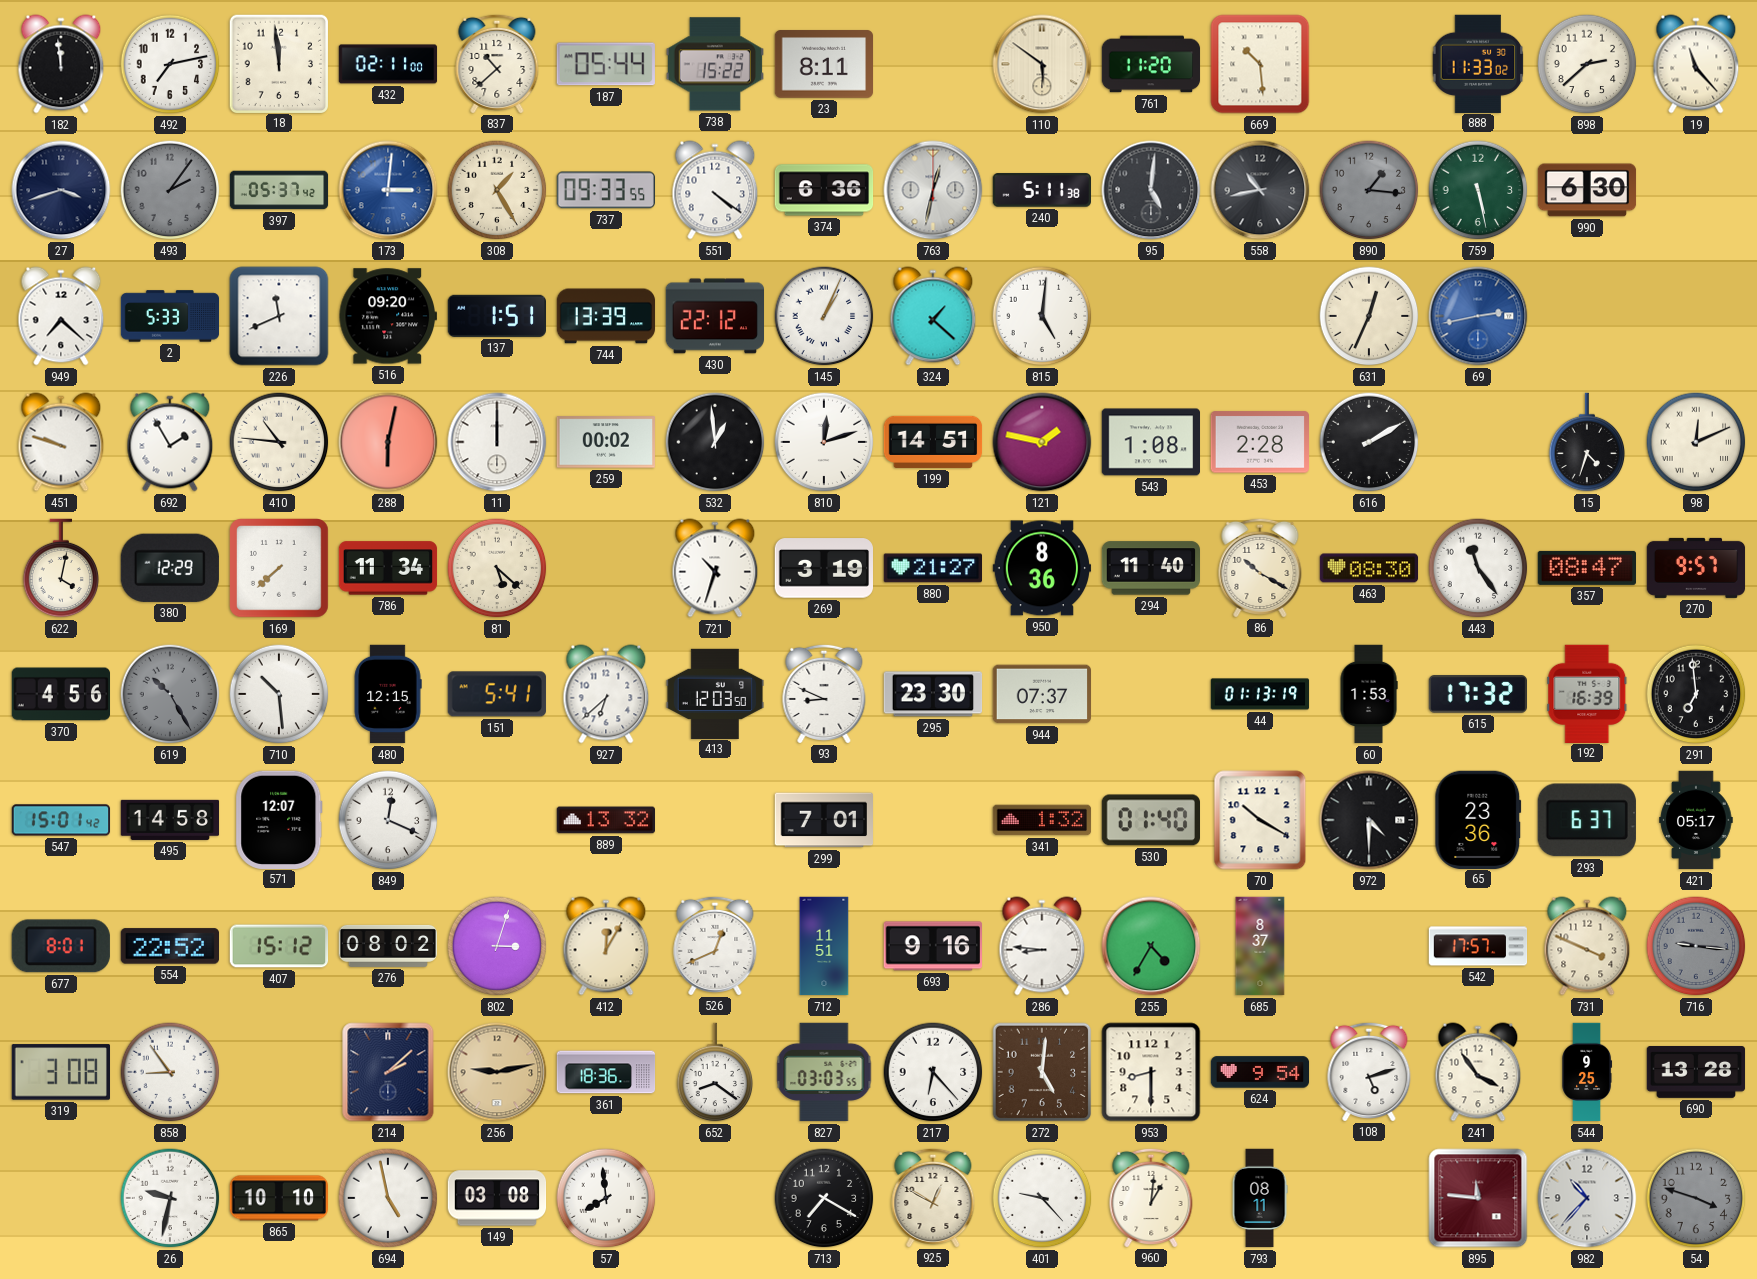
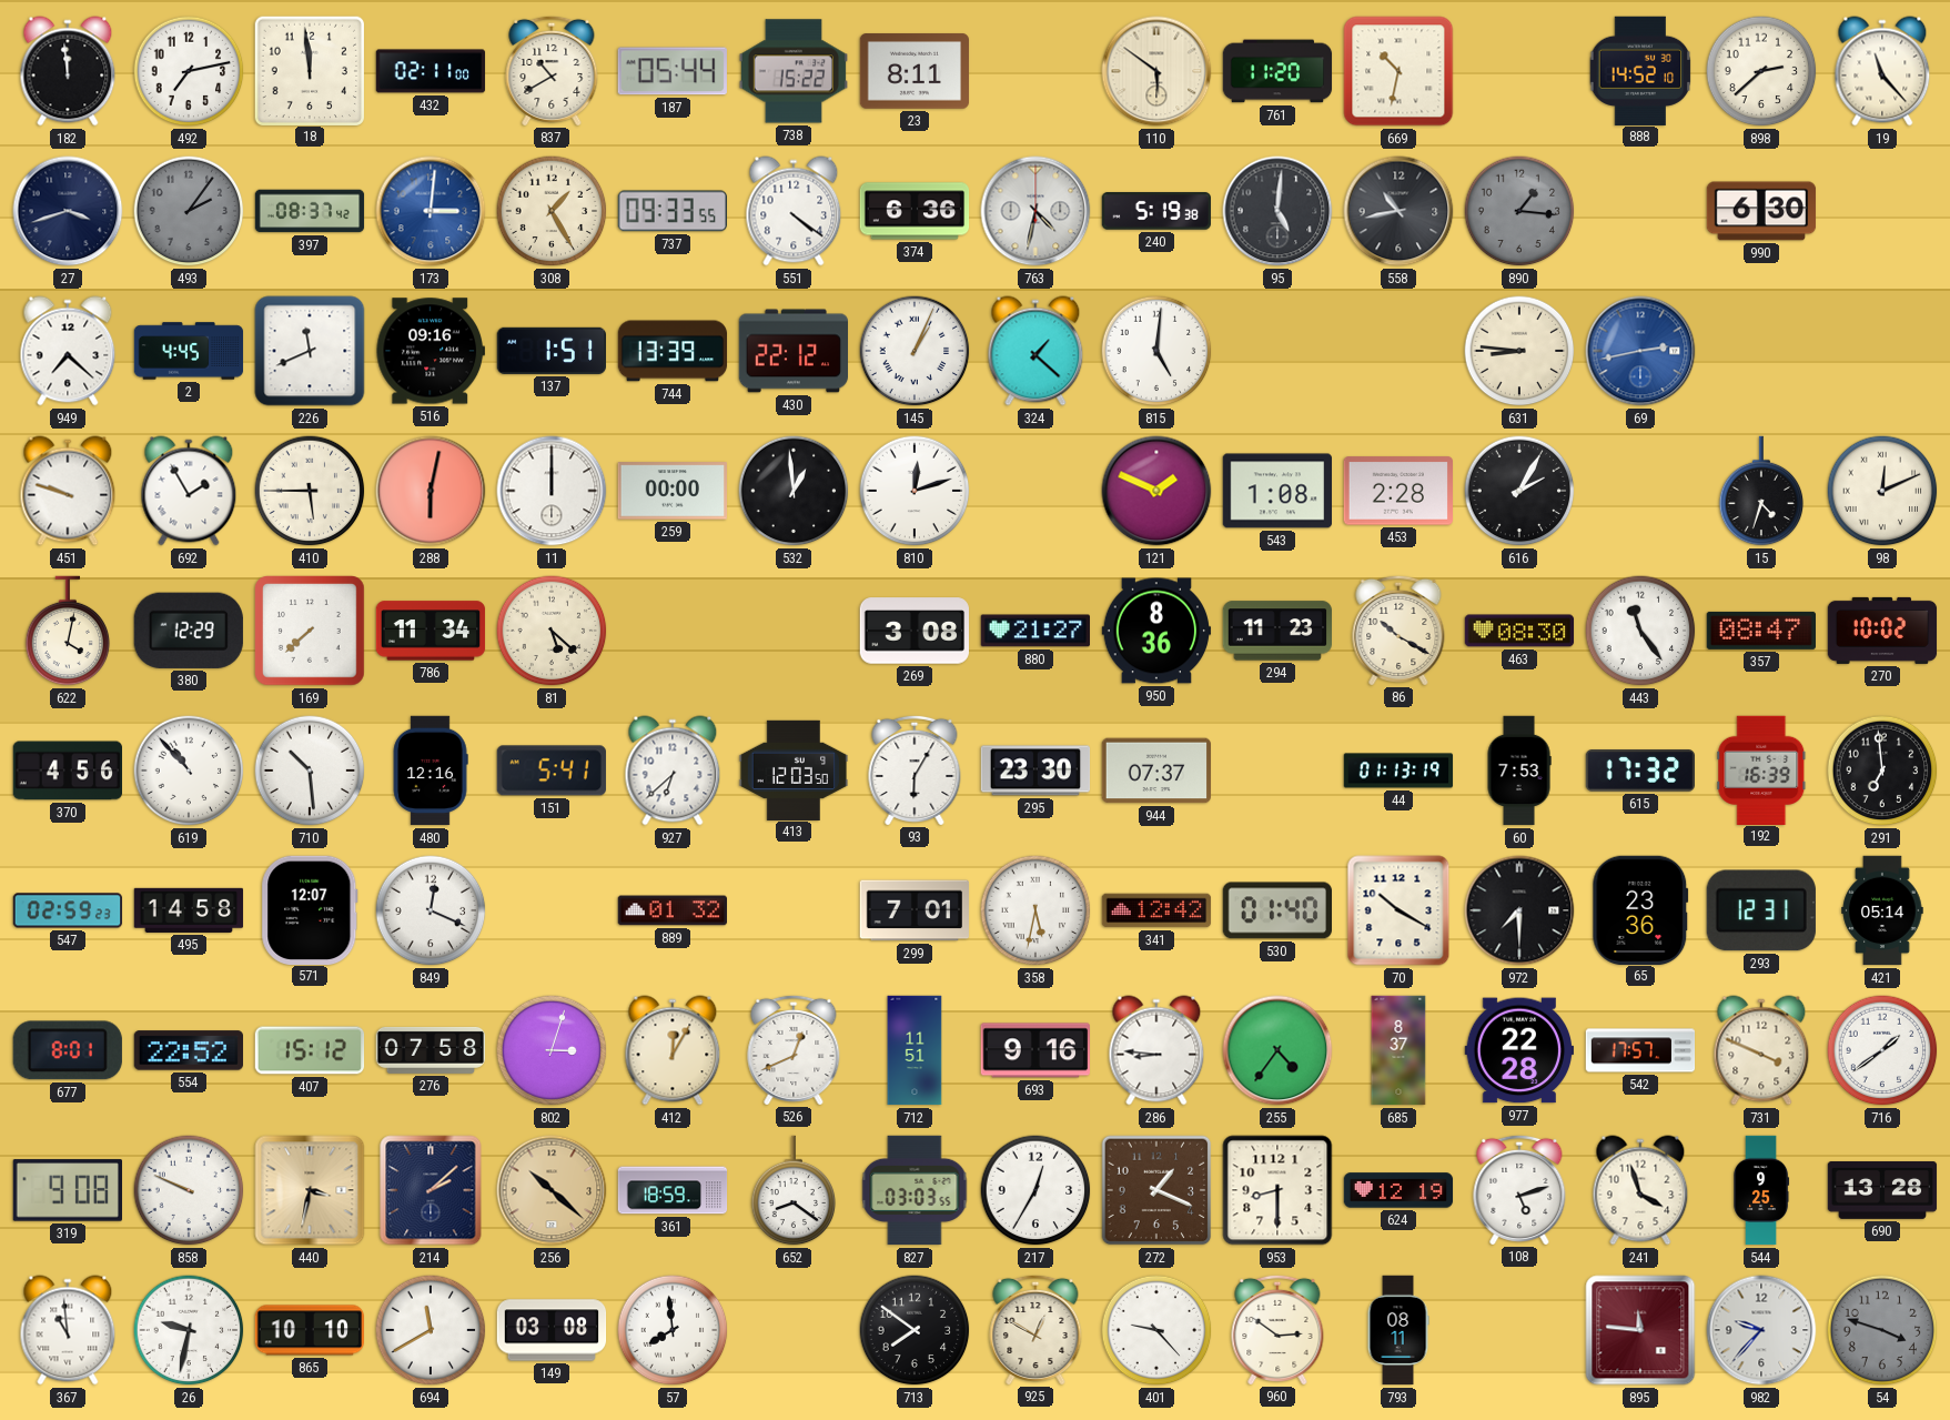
837: 10:38 -> 10:40 (552, 70)
669: 10:29 -> 10:32 (1398, 71)
888: 11:33 -> 14:52 (1640, 70)
397: 05:37 -> 08:37 (310, 211)
763: 12:32 -> 4:32 (1035, 211)
240: 5:11 -> 5:19 (1155, 211)
759: 5:28 -> none (1478, 190)
2: 5:33 -> 4:45 (189, 351)
516: 09:20 -> 09:16 (430, 351)
631: 12:34 -> 8:46 (1519, 351)
410: 10:46 -> 5:45 (310, 491)
259: 00:02 -> 00:00 (671, 491)
199: 14:51 -> none (933, 442)
121: 1:47 -> 1:49 (1156, 491)
616: 2:10 -> 2:05 (1519, 491)
721: 10:33 -> none (715, 568)
269: 3:19 -> 3:08 (913, 631)
294: 11:40 -> 11:23 (1277, 631)
270: 9:57 -> 10:02 (1882, 631)
619: 10:25 -> 10:53 (189, 771)
619 dial: grey -> white (189, 771)
480: 12:15 -> 12:16 (431, 771)
93: 8:49 -> 6:05 (915, 769)
60: 1:53 -> 7:53 (1519, 771)
547: 15:01 -> 02:59 (68, 910)
889: 13:32 -> 01:32 (671, 910)
358: none -> 5:32 (1035, 910)
341: 1:32 -> 12:42 (1156, 910)
972: 4:30 -> 7:30 (1519, 910)
293: 6:37 -> 12:31 (1761, 910)
421: 05:17 -> 05:14 (1882, 910)
276: 08:02 -> 07:58 (431, 1050)
255: 4:35 -> 4:36 (1277, 1050)
977: none -> 22:28 (1518, 1050)
716: 9:16 -> 1:39 (1882, 1050)
716 dial: grey -> white (1882, 1050)
319: 3:08 -> 9:08 (67, 1190)
858: 8:54 -> 9:49 (189, 1190)
440: none -> 3:32 (310, 1190)
256: 9:13 -> 10:22 (552, 1190)
361: 18:36 -> 18:59 (673, 1190)
217: 6:23 -> 12:35 (1035, 1190)
272: 5:01 -> 1:19 (1156, 1190)
624: 9:54 -> 12:19 (1398, 1190)
241: 3:54 -> 3:57 (1640, 1190)
367: none -> 10:59 (68, 1330)
694: 4:58 -> 11:40 (431, 1330)
713: 7:20 -> 7:51 (915, 1330)
960: 1:01 -> 2:51 (1277, 1329)
982: 10:37 -> 9:37 (1761, 1330)
